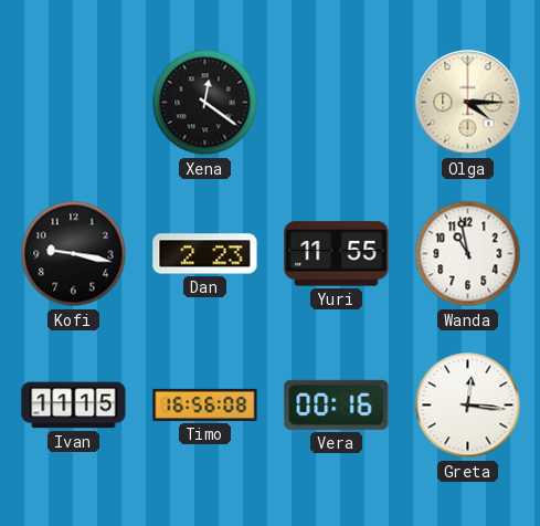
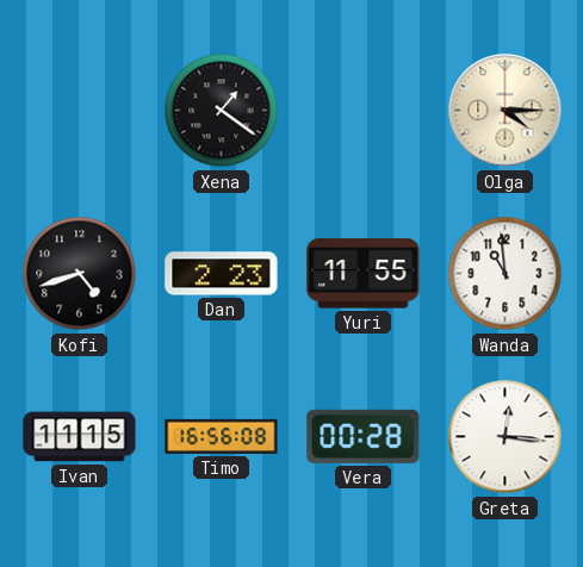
Xena: 12:21 -> 1:21 (222, 111)
Kofi: 9:17 -> 4:42 (80, 274)
Wanda: 10:58 -> 10:59 (506, 274)
Vera: 00:16 -> 00:28 (364, 436)
